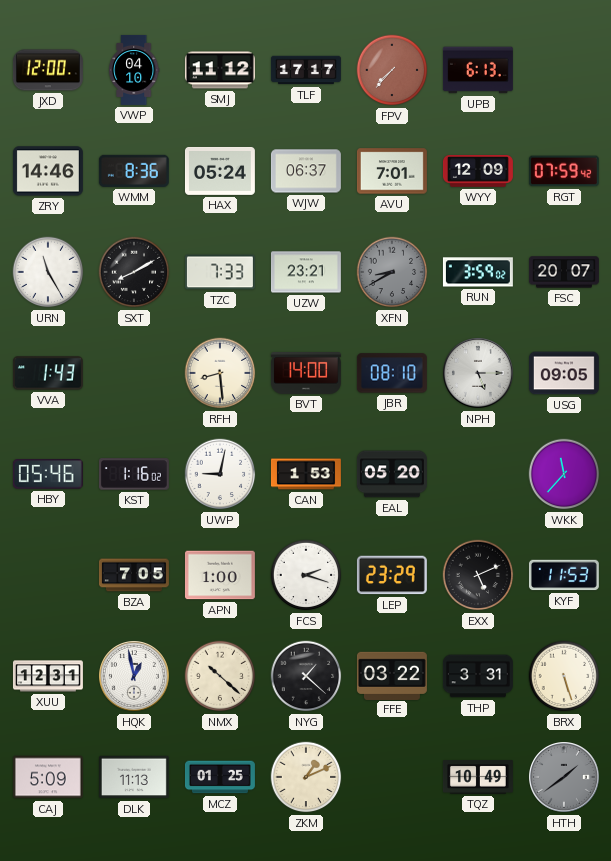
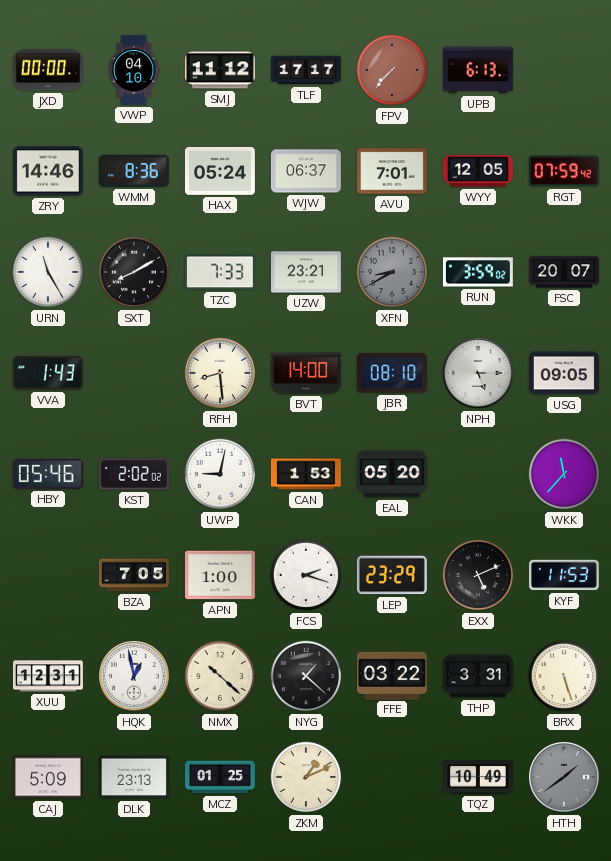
JXD: 12:00 -> 00:00 (48, 70)
WYY: 12:09 -> 12:05 (478, 172)
KST: 1:16 -> 2:02 (134, 474)
DLK: 11:13 -> 23:13 (134, 777)
